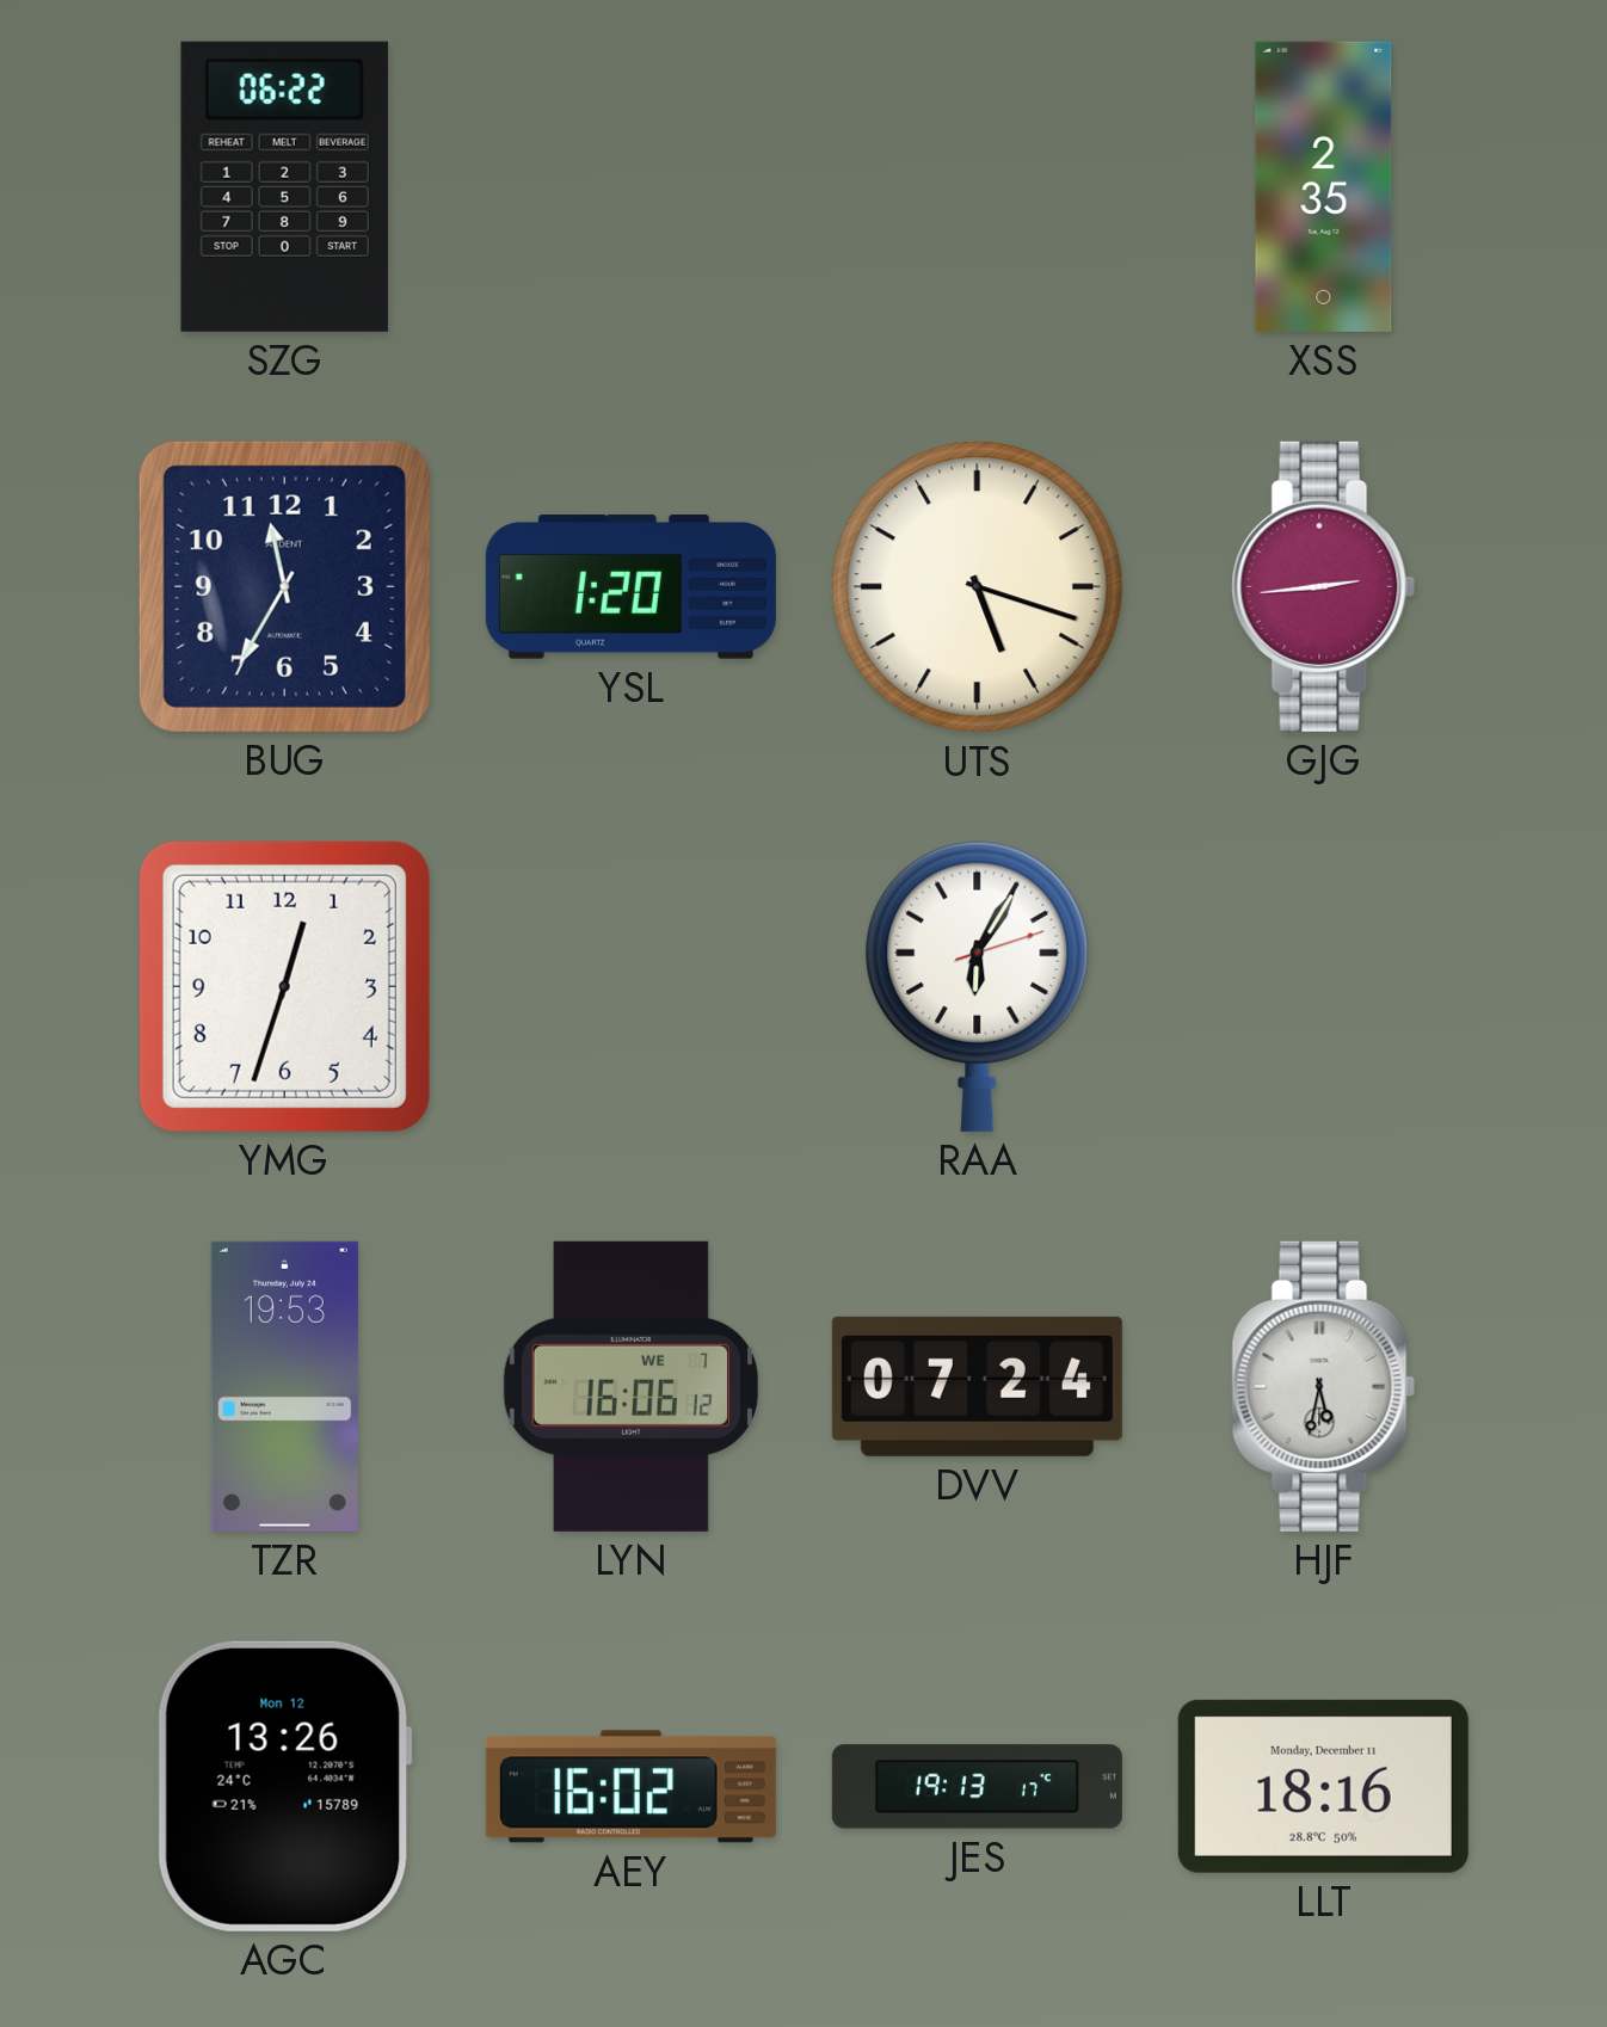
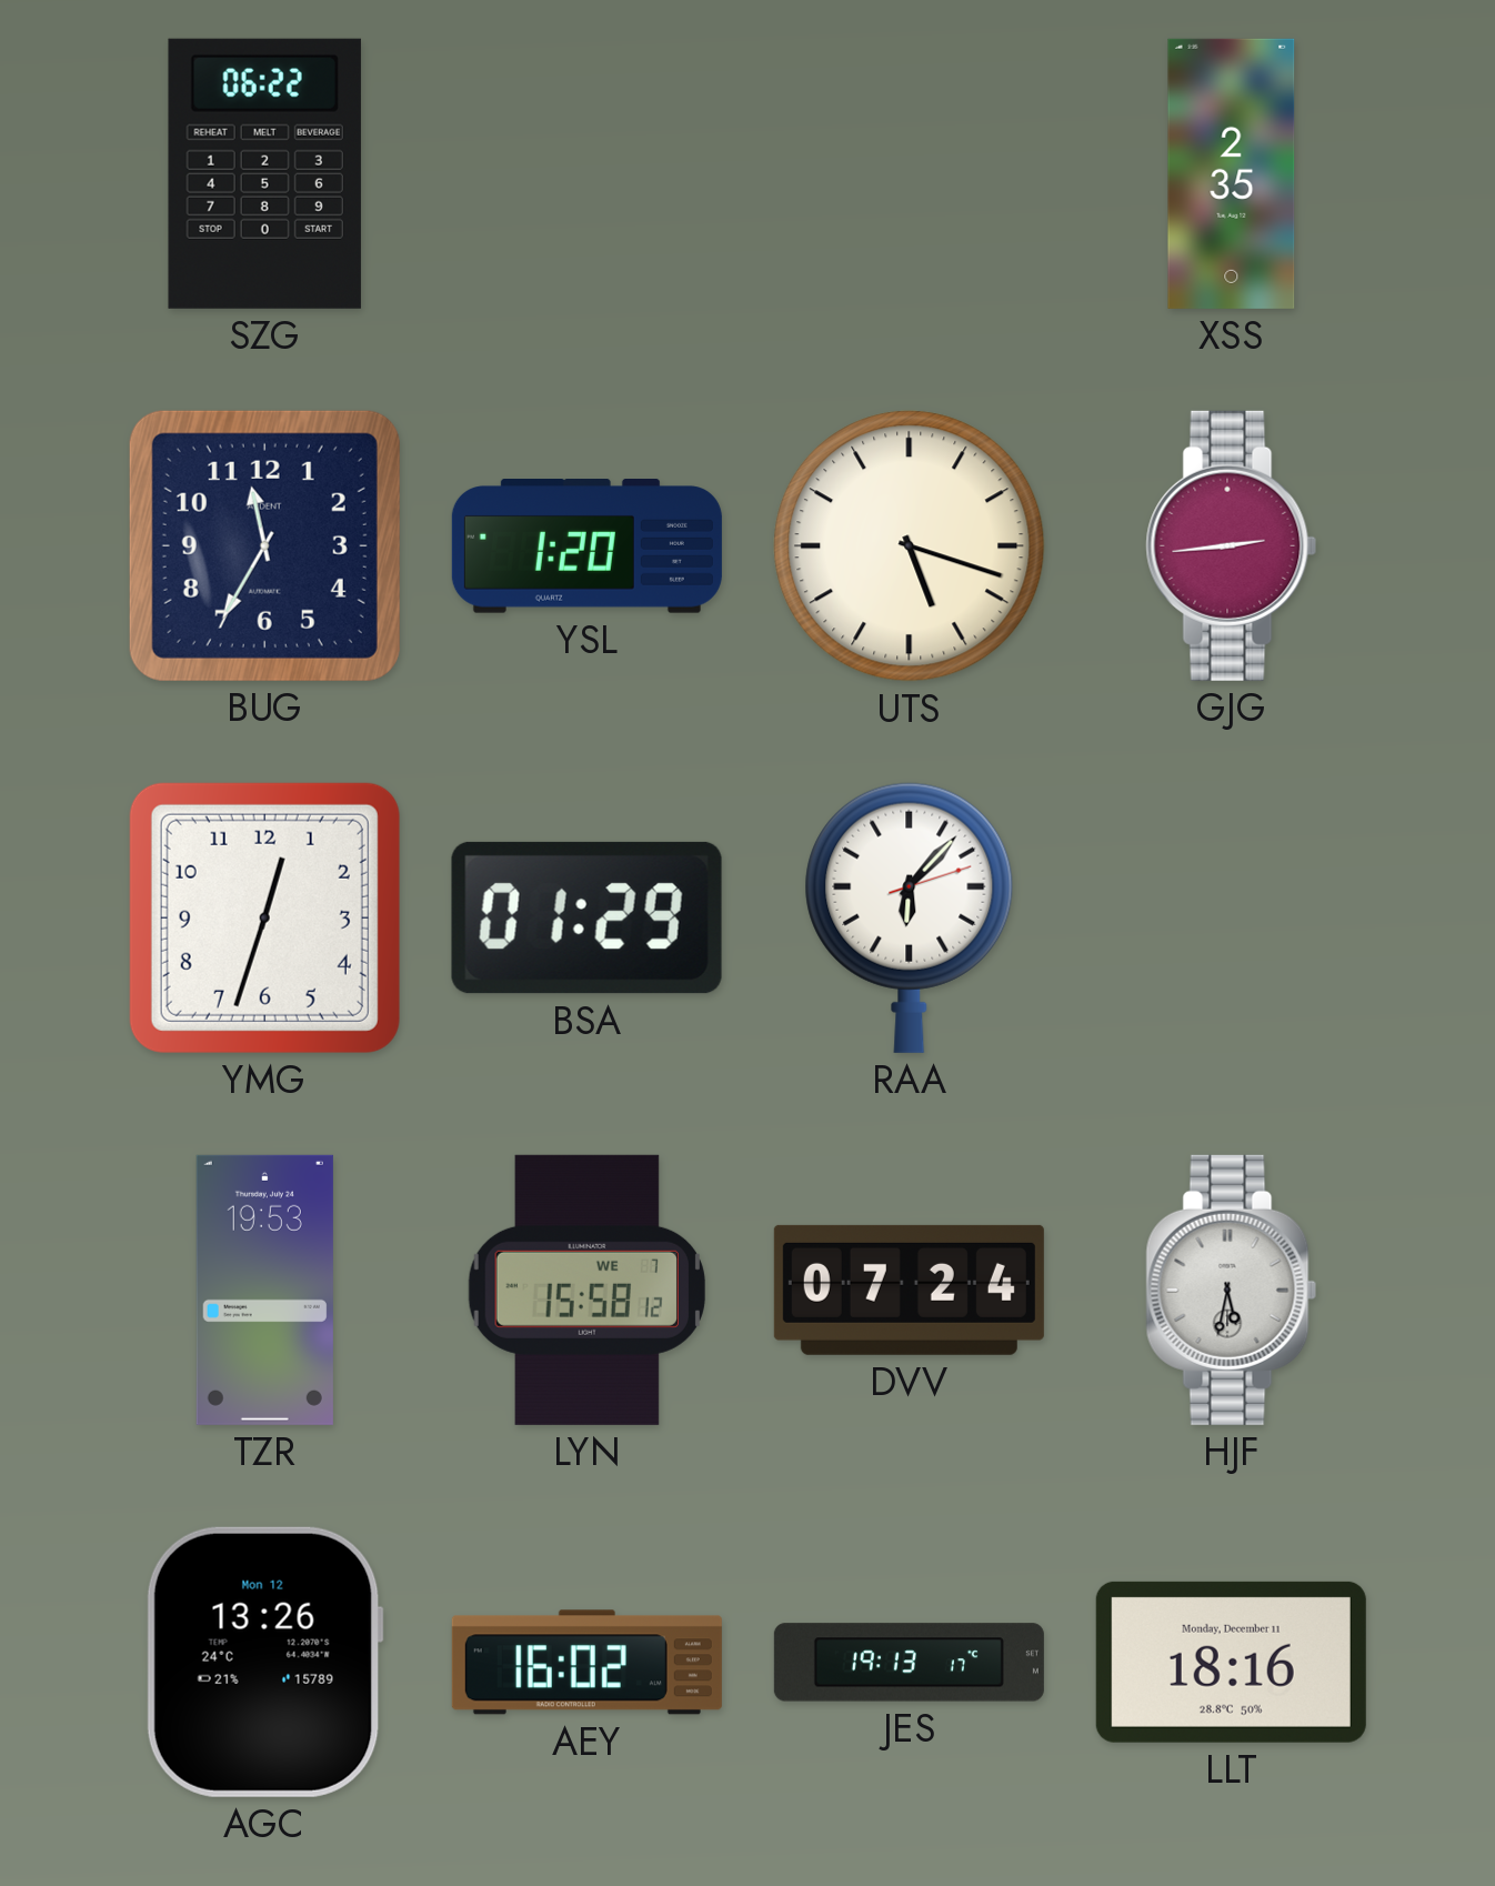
BSA: none -> 01:29 (586, 917)
RAA: 6:05 -> 6:07 (910, 917)
LYN: 16:06 -> 15:58 (586, 1290)
